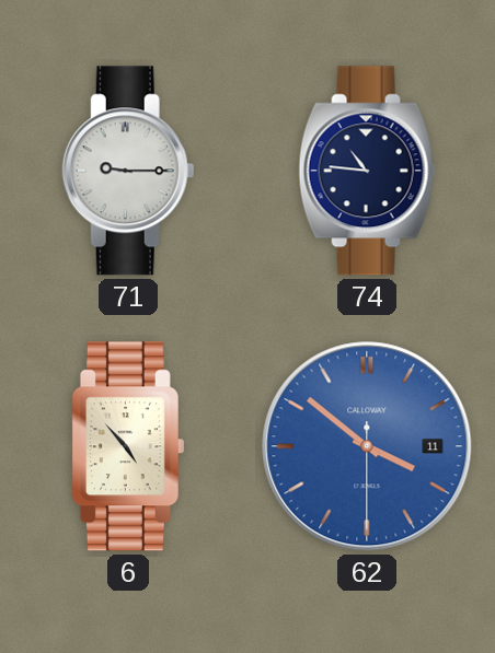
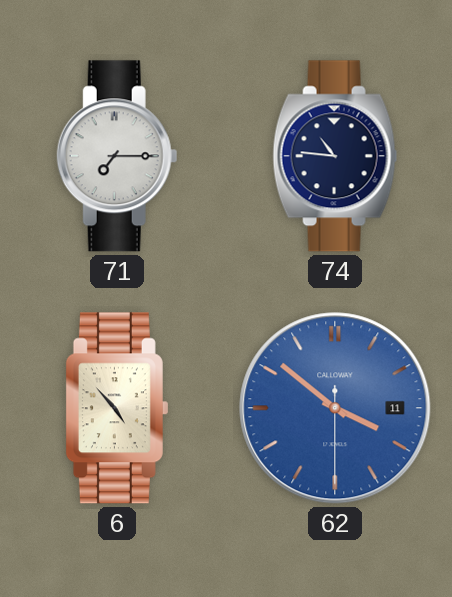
71: 9:15 -> 7:15 (117, 156)
